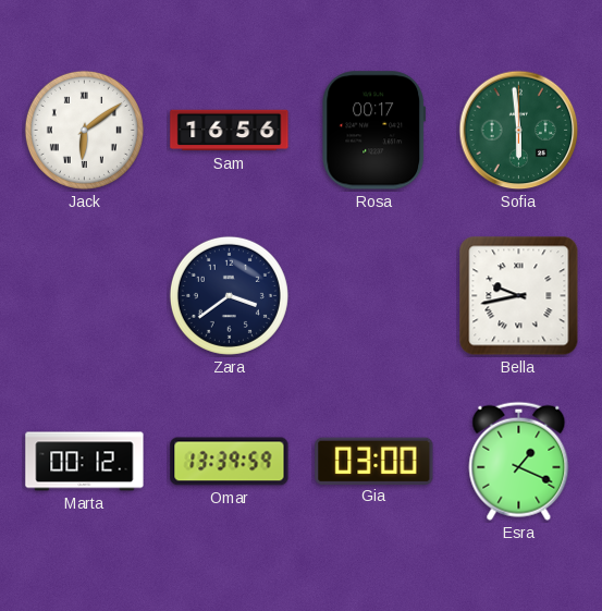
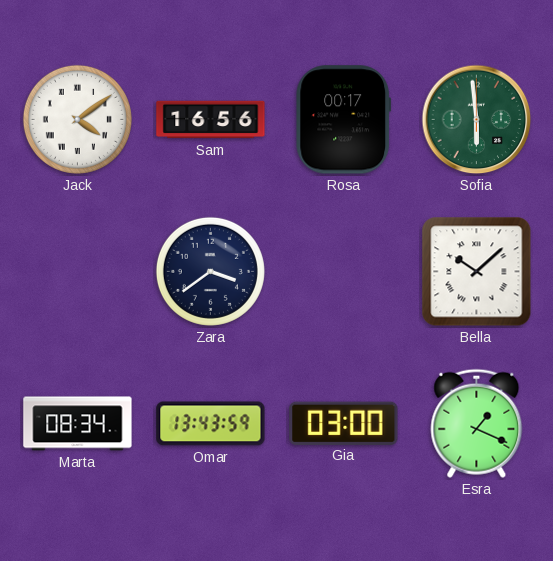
Jack: 6:09 -> 4:09 (77, 119)
Bella: 9:43 -> 10:08 (477, 272)
Marta: 00:12 -> 08:34 (78, 424)
Omar: 13:39 -> 13:43 (211, 424)
